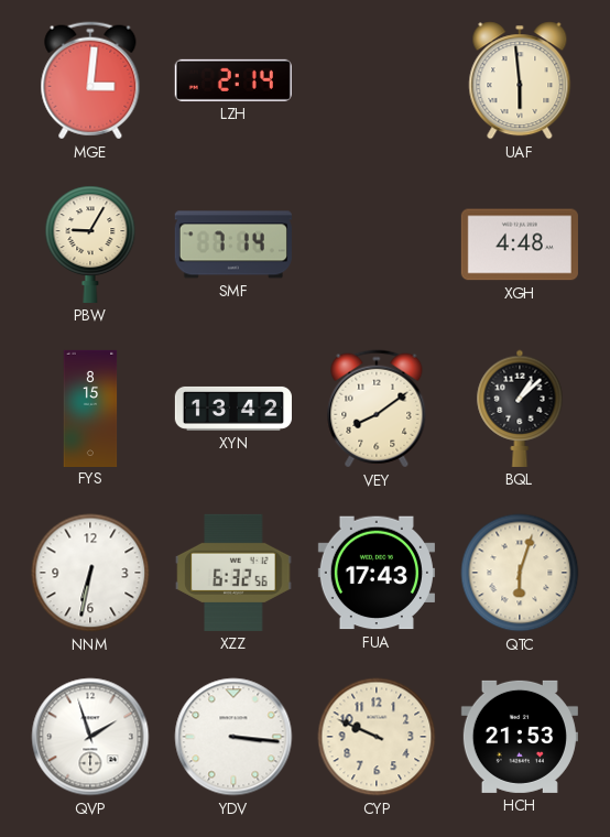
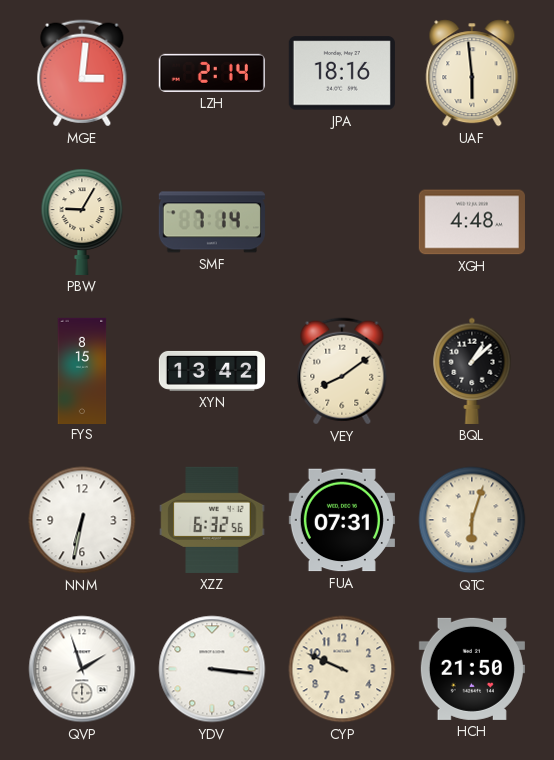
JPA: none -> 18:16 (342, 73)
FUA: 17:43 -> 07:31 (342, 520)
HCH: 21:53 -> 21:50 (472, 669)
